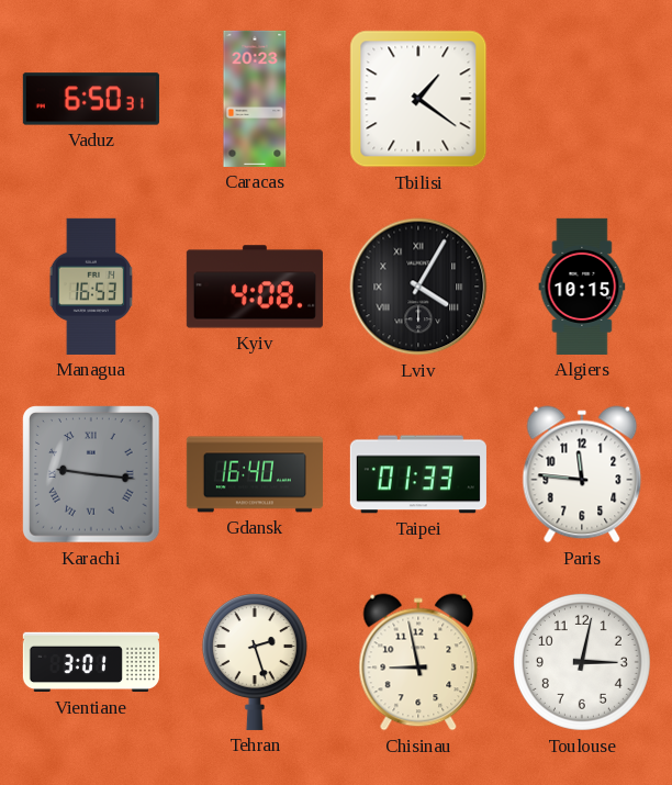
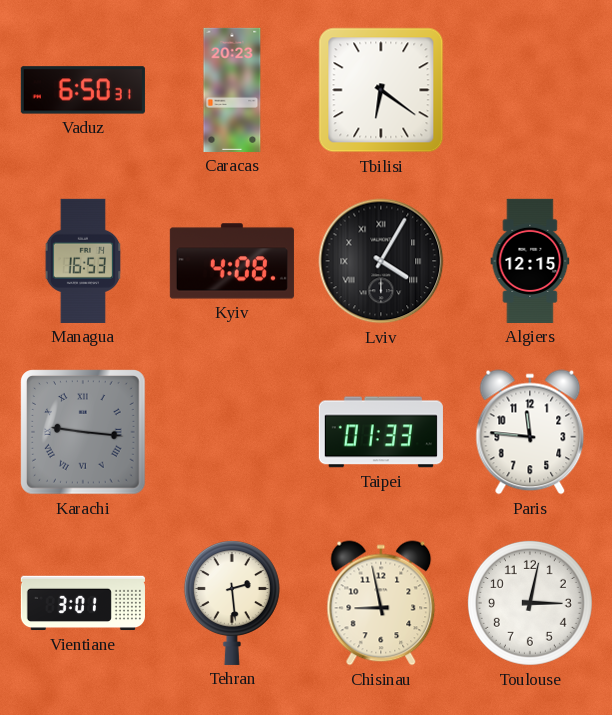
Tbilisi: 1:21 -> 6:21 (381, 90)
Algiers: 10:15 -> 12:15 (530, 261)
Gdansk: 16:40 -> none (255, 474)
Tehran: 2:27 -> 2:29 (232, 603)
